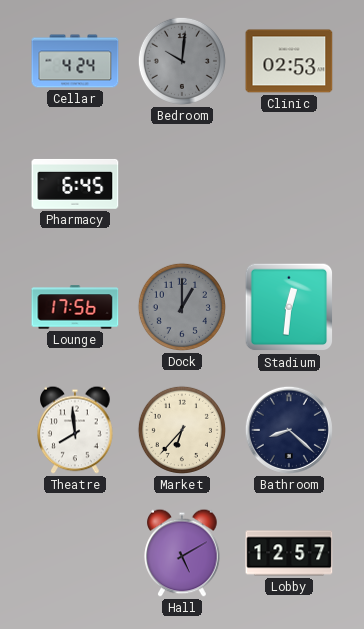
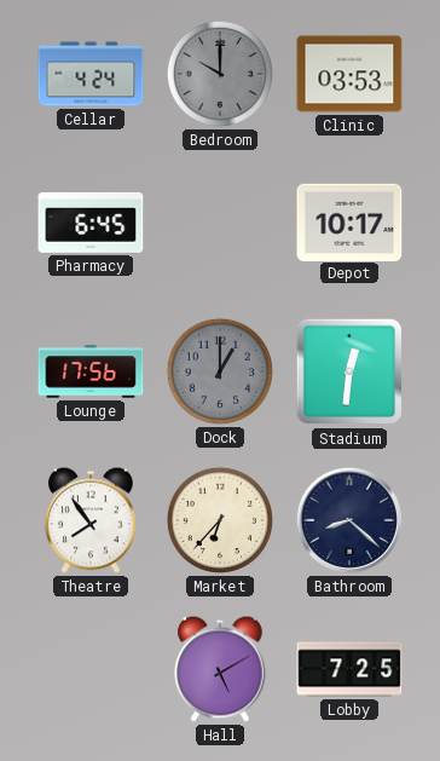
Bedroom: 10:01 -> 10:00 (220, 74)
Clinic: 02:53 -> 03:53 (349, 74)
Depot: none -> 10:17 (349, 221)
Theatre: 7:59 -> 7:54 (91, 520)
Lobby: 12:57 -> 7:25 (349, 669)
